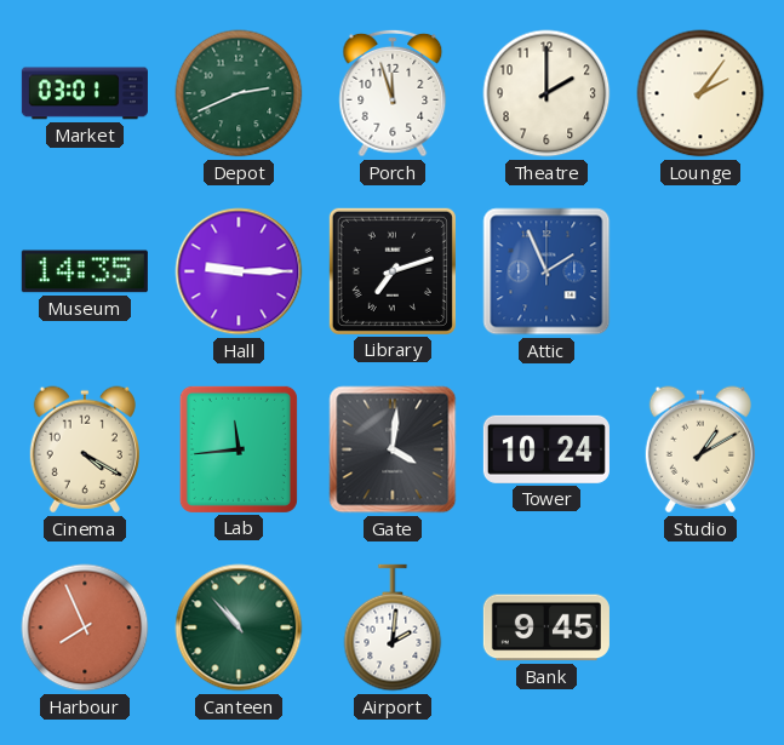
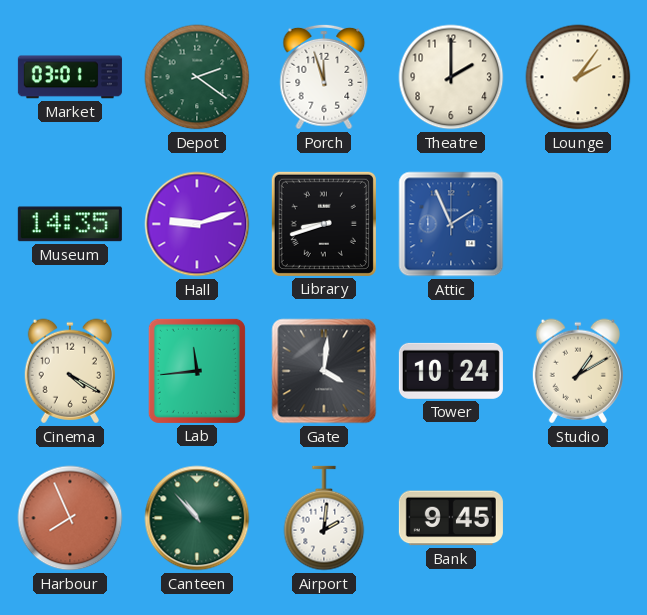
Depot: 2:41 -> 2:21 (197, 77)
Hall: 9:15 -> 9:12 (197, 224)
Library: 7:12 -> 8:42 (324, 224)
